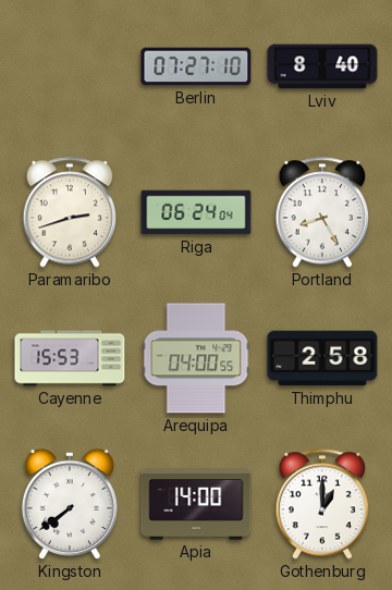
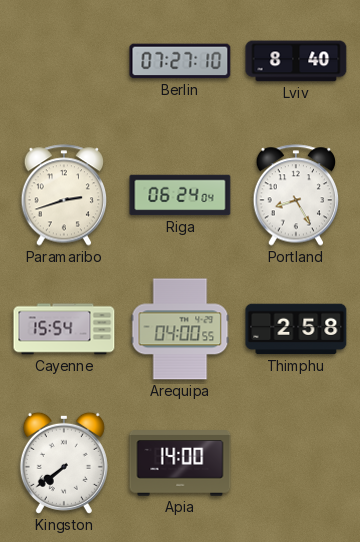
Cayenne: 15:53 -> 15:54 (64, 329)
Gothenburg: 1:00 -> none (322, 504)
